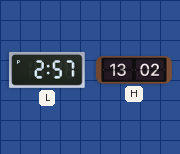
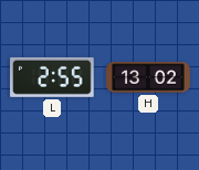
L: 2:57 -> 2:55 (52, 77)
